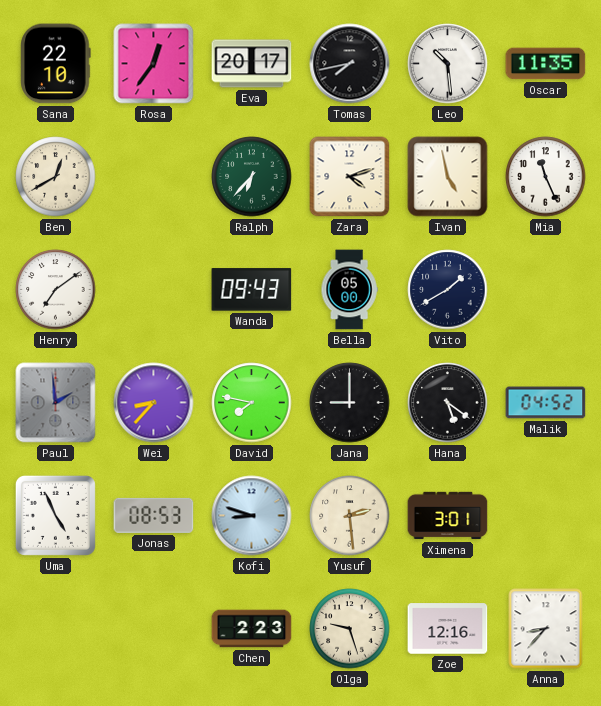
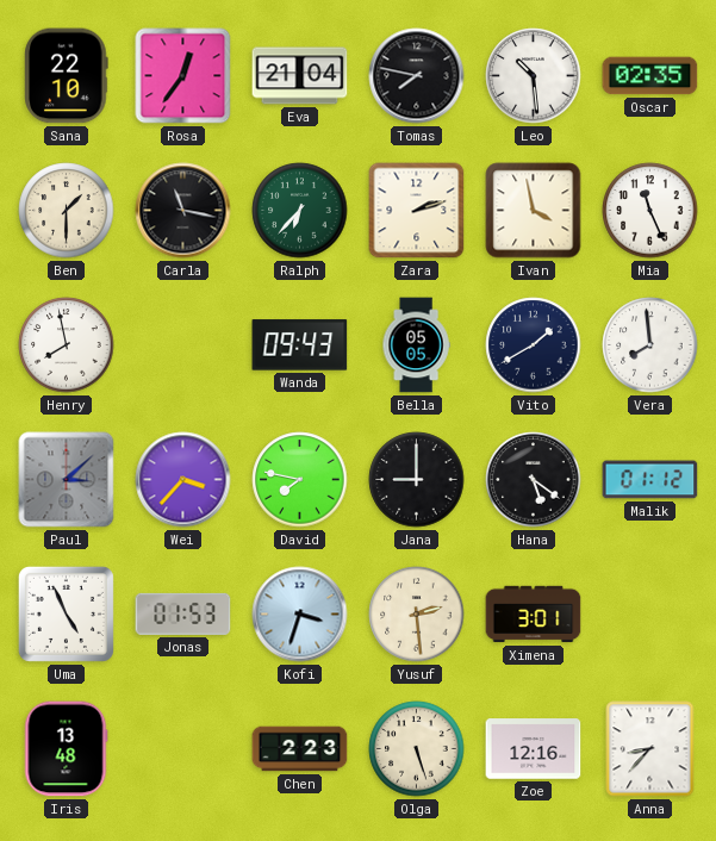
Eva: 20:17 -> 21:04 (300, 76)
Tomas: 7:43 -> 7:47 (417, 76)
Oscar: 11:35 -> 02:35 (650, 76)
Ben: 12:40 -> 1:30 (67, 211)
Carla: none -> 11:17 (183, 211)
Zara: 4:12 -> 2:12 (417, 211)
Ivan: 4:58 -> 3:58 (534, 211)
Henry: 7:09 -> 7:58 (67, 345)
Bella: 05:00 -> 05:05 (416, 345)
Vera: none -> 7:59 (650, 345)
Paul: 1:59 -> 3:08 (67, 480)
Wei: 8:37 -> 3:37 (183, 480)
Malik: 04:52 -> 01:12 (650, 480)
Jonas: 08:53 -> 01:53 (183, 613)
Kofi: 8:48 -> 3:33 (300, 615)
Iris: none -> 13:48 (66, 749)
Olga: 9:27 -> 5:27 (417, 749)
